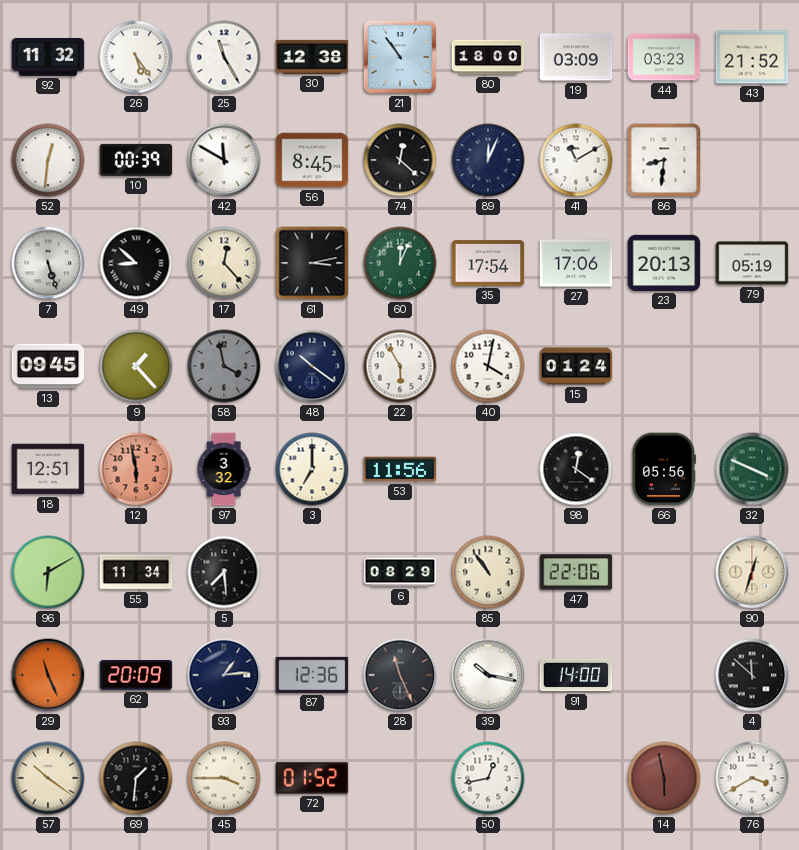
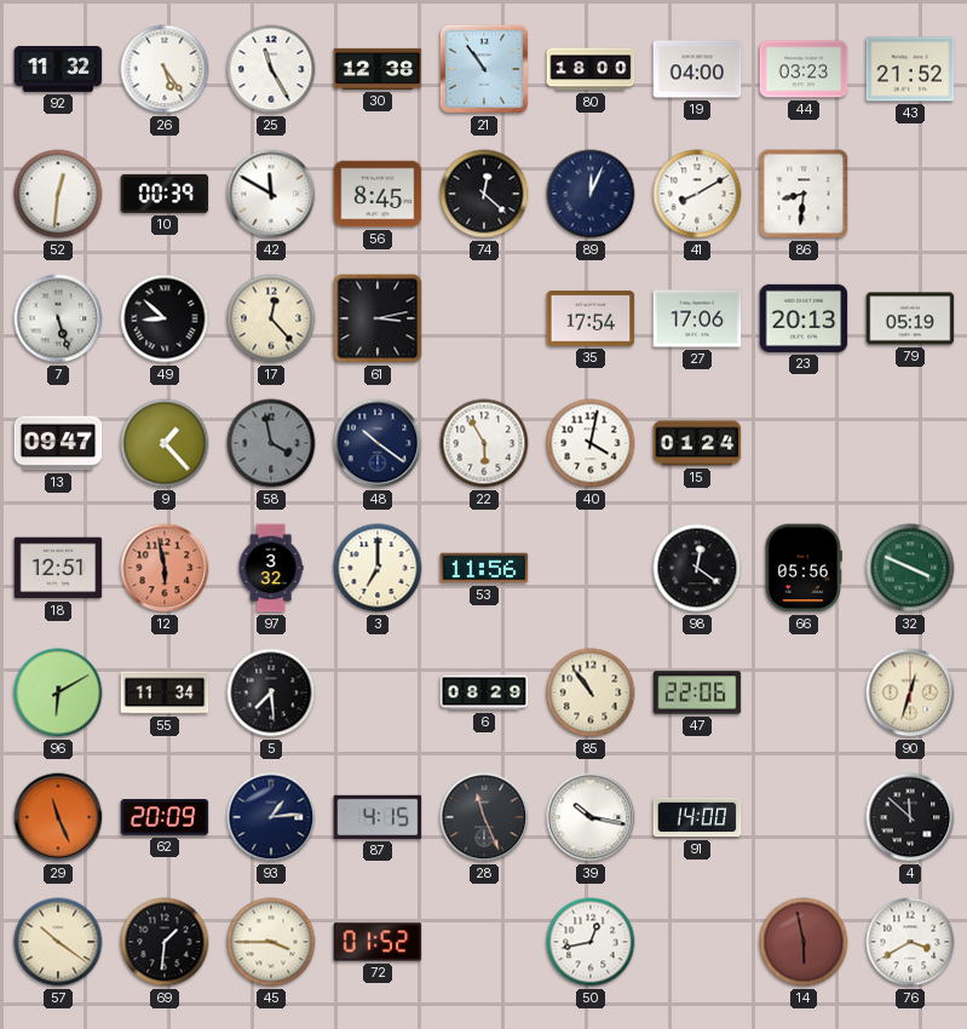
19: 03:09 -> 04:00 (697, 69)
41: 11:10 -> 8:10 (697, 194)
60: 12:04 -> none (400, 263)
13: 09:45 -> 09:47 (58, 443)
87: 12:36 -> 4:15 (378, 817)
